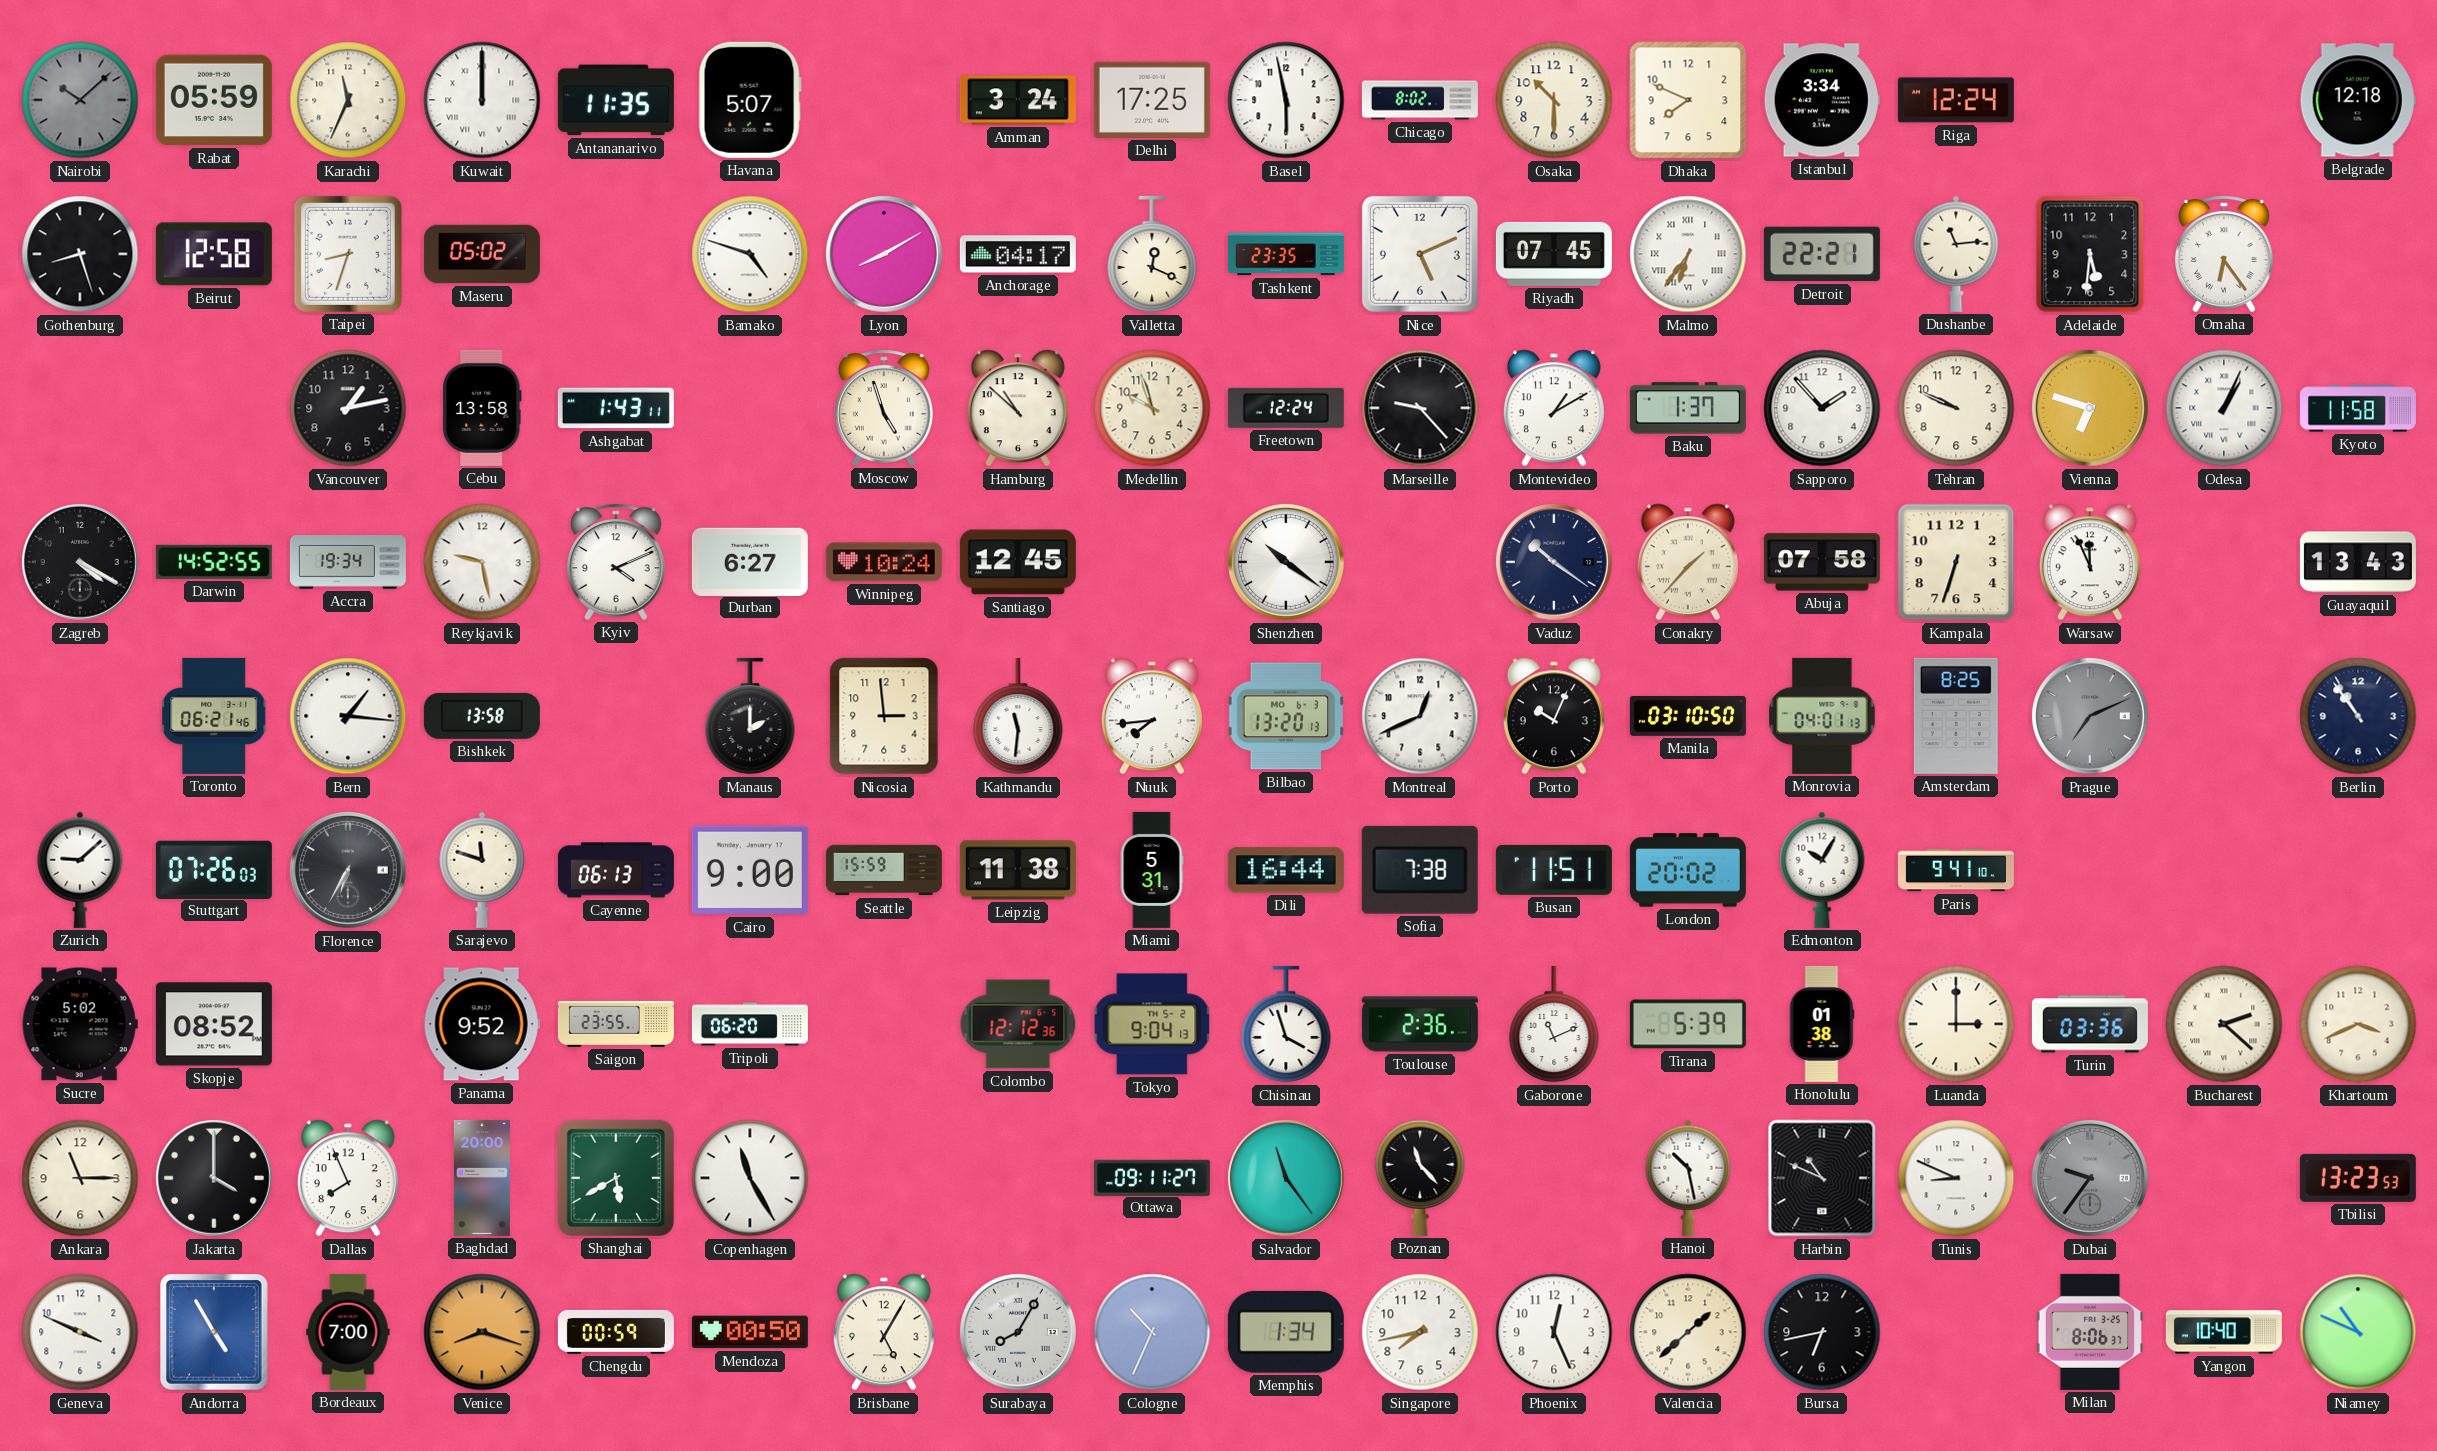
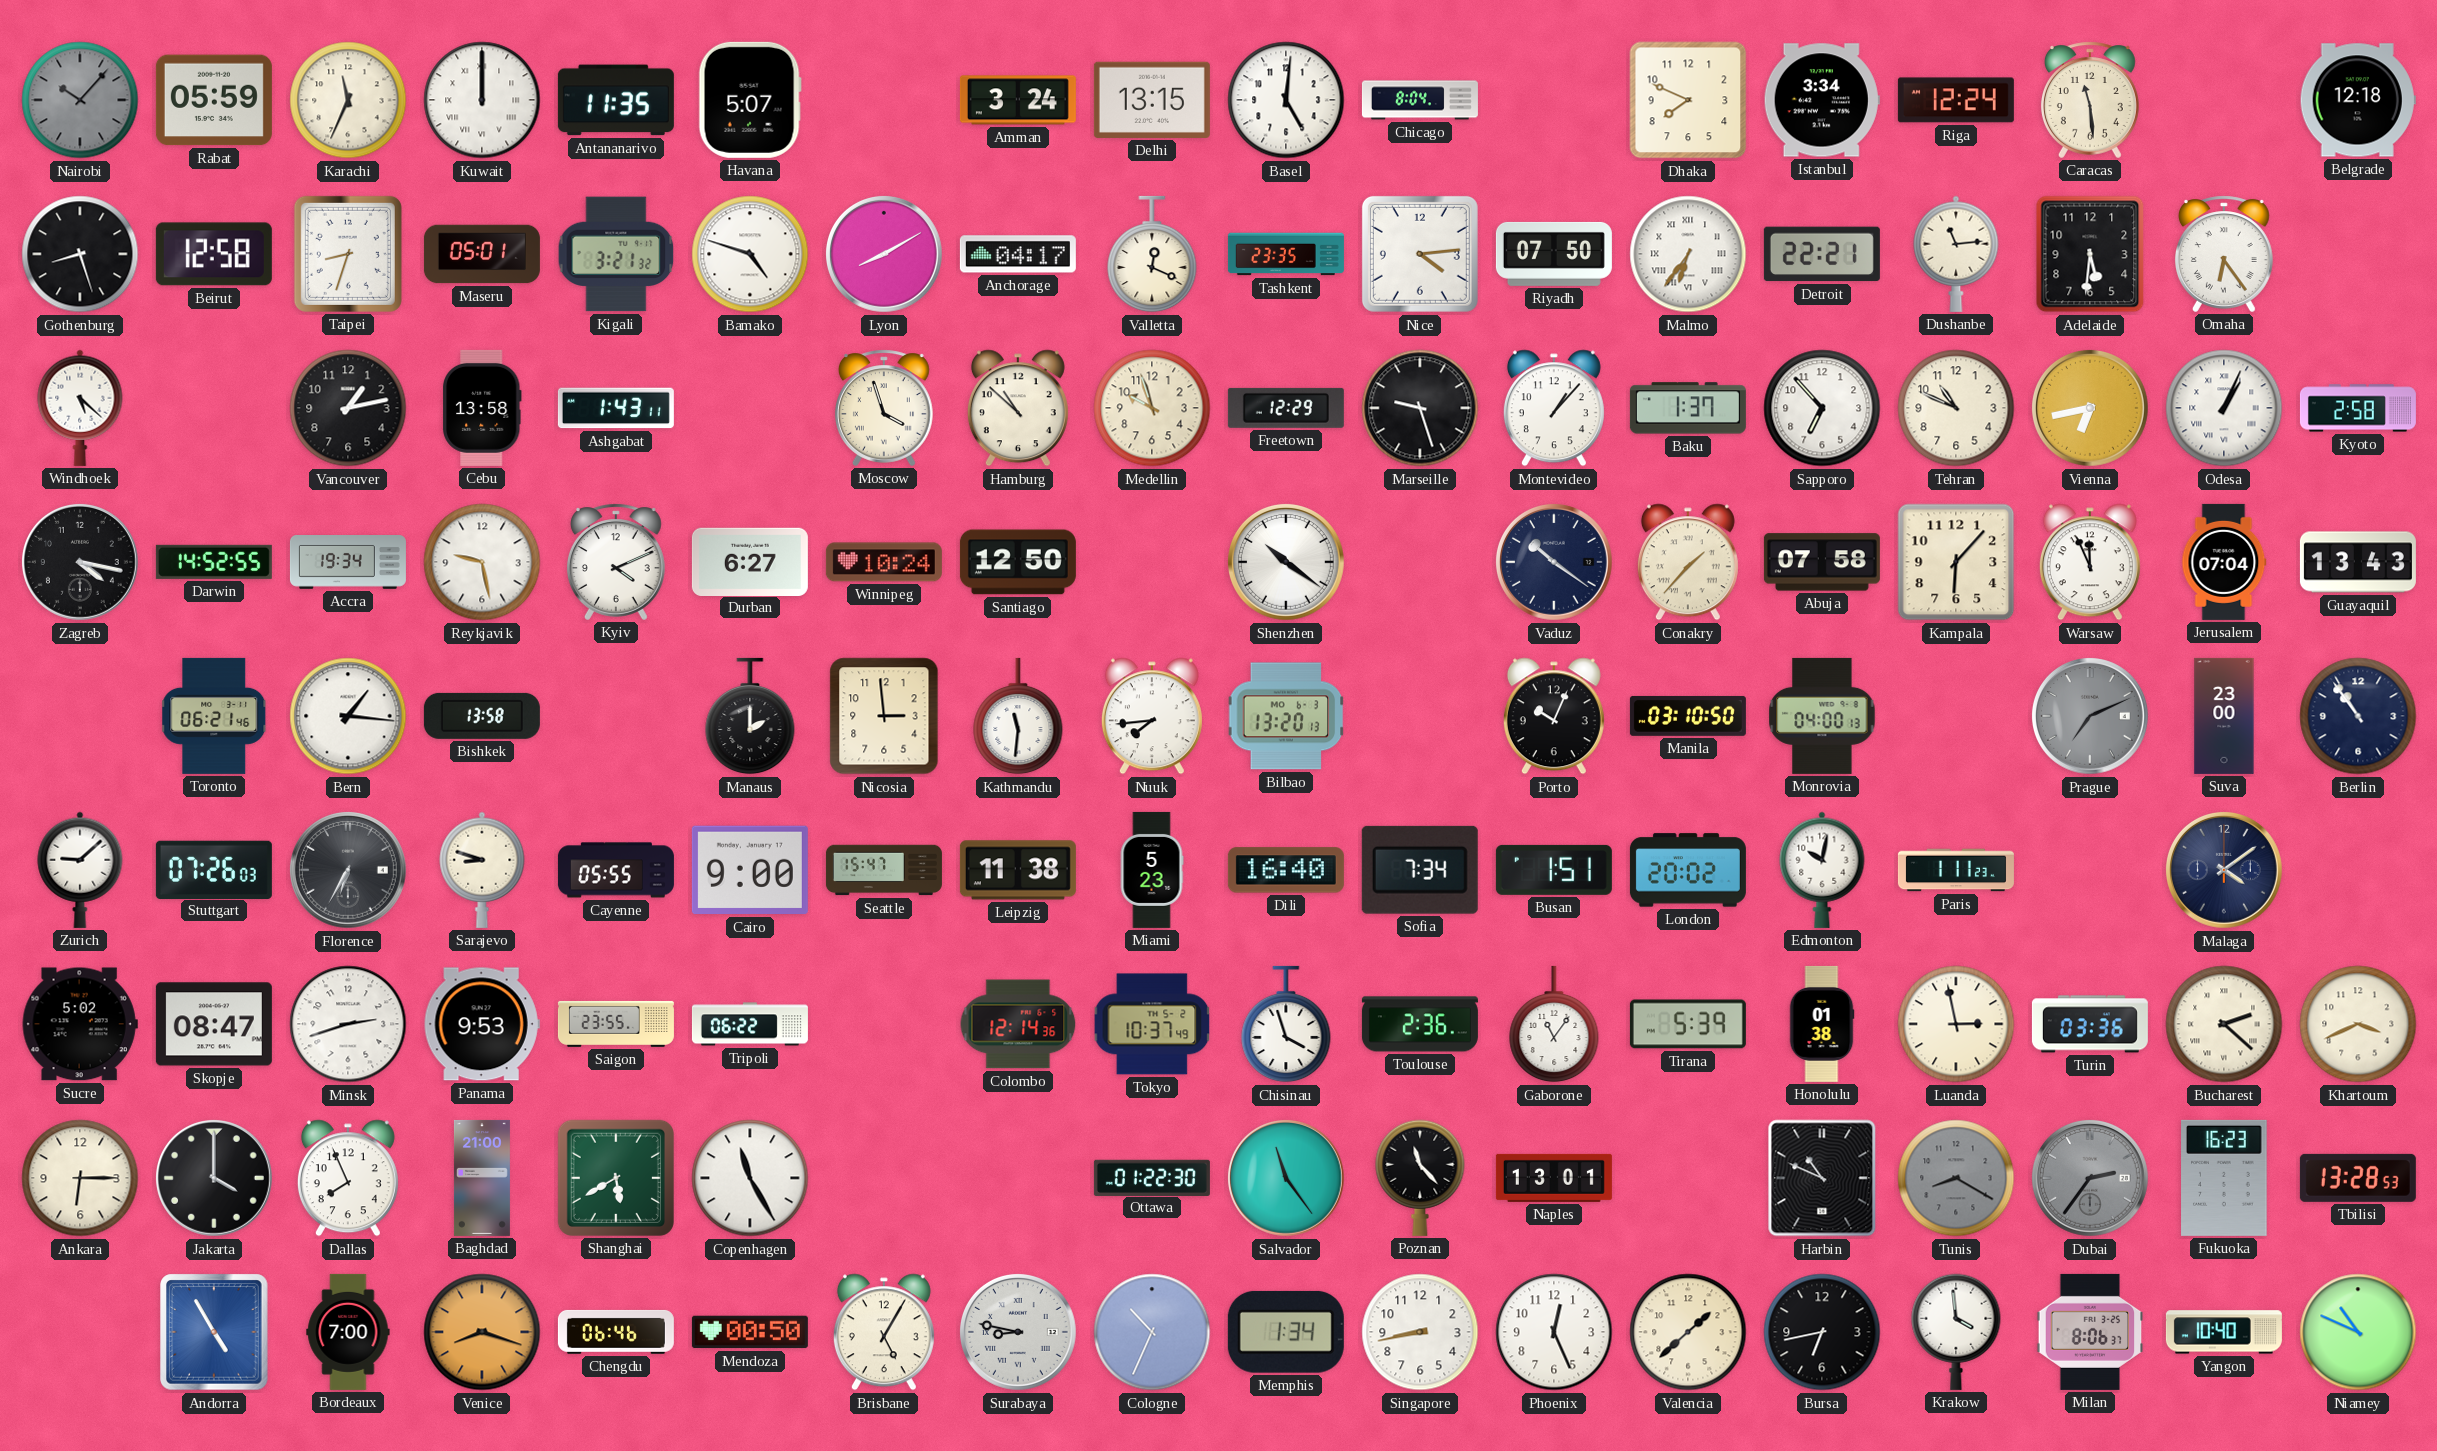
Nairobi: 10:08 -> 10:07 (80, 100)
Delhi: 17:25 -> 13:15 (1152, 100)
Basel: 5:58 -> 5:01 (1286, 100)
Chicago: 8:02 -> 8:04 (1420, 100)
Osaka: 10:30 -> none (1554, 100)
Caracas: none -> 11:29 (2090, 100)
Maseru: 05:02 -> 05:01 (482, 254)
Kigali: none -> 3:21 (616, 254)
Nice: 5:11 -> 4:14 (1420, 254)
Riyadh: 07:45 -> 07:50 (1554, 254)
Windhoek: none -> 5:22 (80, 408)
Moscow: 4:57 -> 3:57 (884, 408)
Freetown: 12:24 -> 12:29 (1286, 408)
Marseille: 9:23 -> 9:27 (1420, 408)
Montevideo: 1:10 -> 1:07 (1554, 408)
Sapporo: 1:53 -> 6:53 (1822, 408)
Tehran: 9:49 -> 10:49 (1956, 408)
Vienna: 6:48 -> 6:43 (2090, 408)
Kyoto: 11:58 -> 2:58 (2358, 408)
Zagreb: 4:20 -> 4:17 (80, 562)
Santiago: 12:45 -> 12:50 (1018, 562)
Kampala: 6:33 -> 6:07 (1956, 562)
Jerusalem: none -> 07:04 (2224, 562)
Montreal: 12:41 -> none (1420, 716)
Monrovia: 04:01 -> 04:00 (1822, 716)
Amsterdam: 8:25 -> none (1956, 716)
Suva: none -> 23:00 (2224, 716)
Sarajevo: 11:48 -> 8:48 (482, 870)
Cayenne: 06:13 -> 05:55 (616, 870)
Seattle: 15:59 -> 15:47 (884, 870)
Miami: 5:31 -> 5:23 (1152, 870)
Dili: 16:44 -> 16:40 (1286, 870)
Sofia: 7:38 -> 7:34 (1420, 870)
Busan: 11:51 -> 1:51 (1554, 870)
Edmonton: 10:05 -> 10:02 (1822, 870)
Paris: 9:41 -> 1:11 (1956, 870)
Malaga: none -> 4:09 (2224, 870)
Skopje: 08:52 -> 08:47 (214, 1024)
Minsk: none -> 2:42 (348, 1024)
Panama: 9:52 -> 9:53 (482, 1024)
Tripoli: 06:20 -> 06:22 (750, 1024)
Colombo: 12:12 -> 12:14 (1018, 1024)
Tokyo: 9:04 -> 10:37 (1152, 1024)
Gaborone: 11:11 -> 11:06 (1554, 1024)
Luanda: 3:00 -> 2:58 (1956, 1024)
Ankara: 11:15 -> 6:15 (80, 1178)
Baghdad: 20:00 -> 21:00 (482, 1178)
Ottawa: 09:11 -> 01:22 (1152, 1177)
Naples: none -> 13:01 (1554, 1178)
Hanoi: 10:28 -> none (1688, 1178)
Tunis: 8:49 -> 8:20 (1956, 1178)
Tunis dial: white -> grey (1956, 1178)
Dubai: 9:36 -> 2:36 (2090, 1178)
Fukuoka: none -> 16:23 (2224, 1178)
Tbilisi: 13:23 -> 13:28 (2358, 1178)
Geneva: 3:49 -> none (80, 1332)
Chengdu: 00:59 -> 06:46 (616, 1332)
Surabaya: 8:05 -> 8:47 (1018, 1332)
Singapore: 7:43 -> 8:43 (1420, 1332)
Krakow: none -> 3:59 (1956, 1332)
